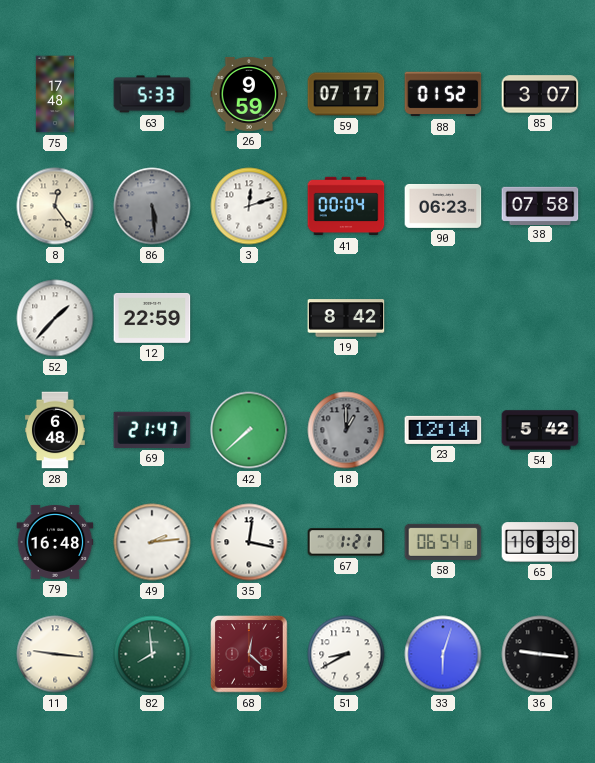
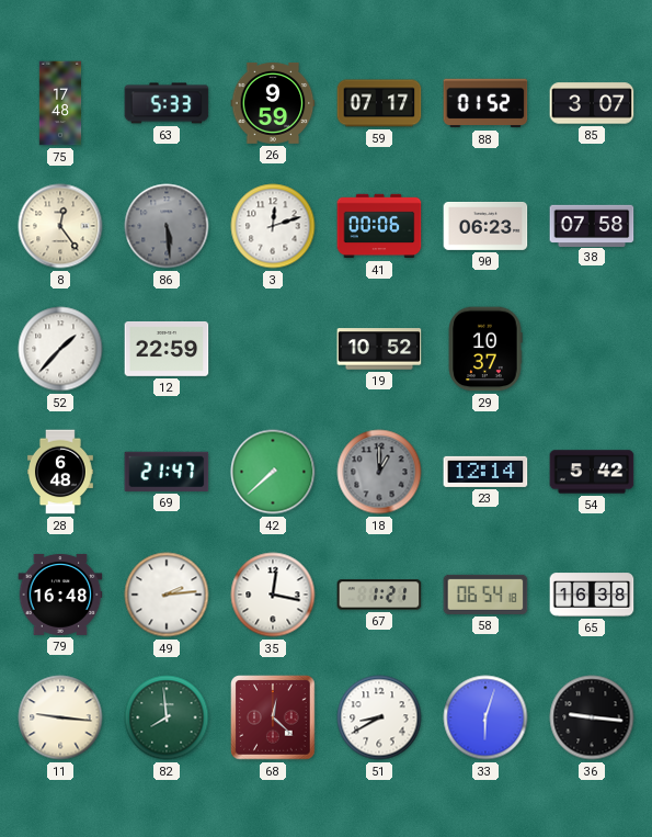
41: 00:04 -> 00:06 (379, 226)
19: 8:42 -> 10:52 (379, 349)
29: none -> 10:37 (485, 349)
